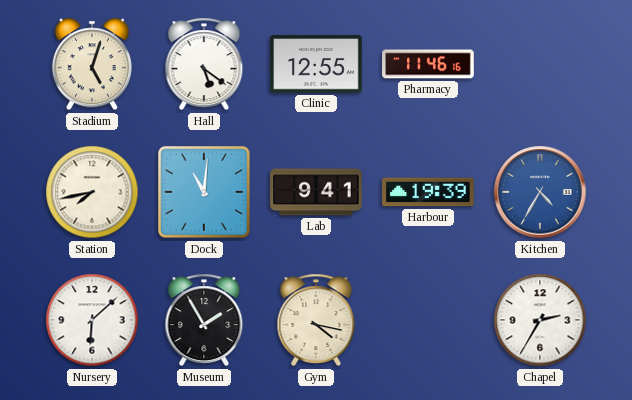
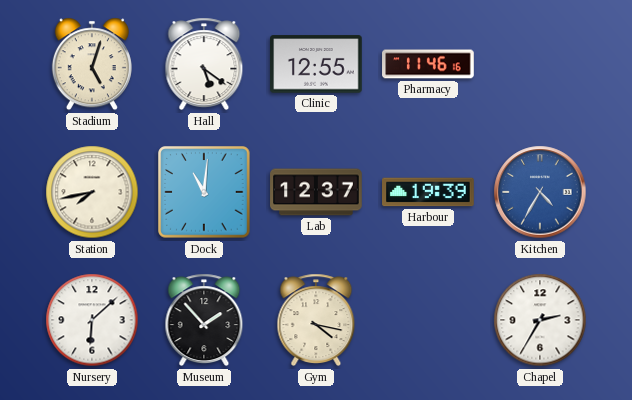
Lab: 9:41 -> 12:37 (316, 192)
Museum: 1:55 -> 1:53 (204, 320)
